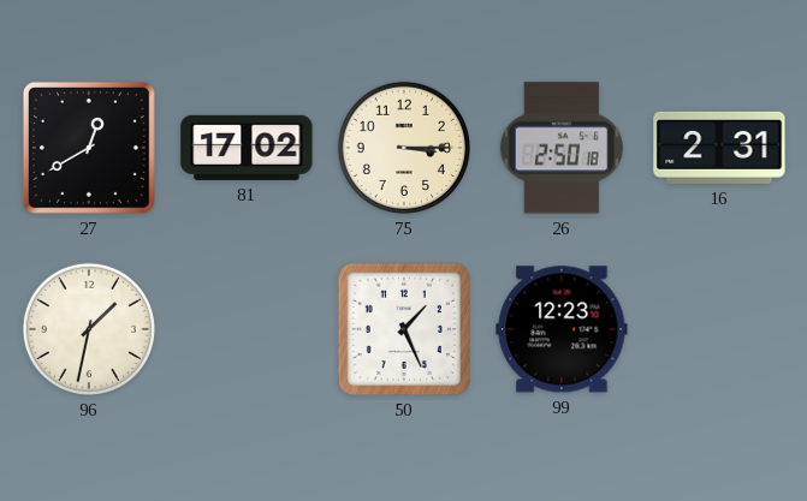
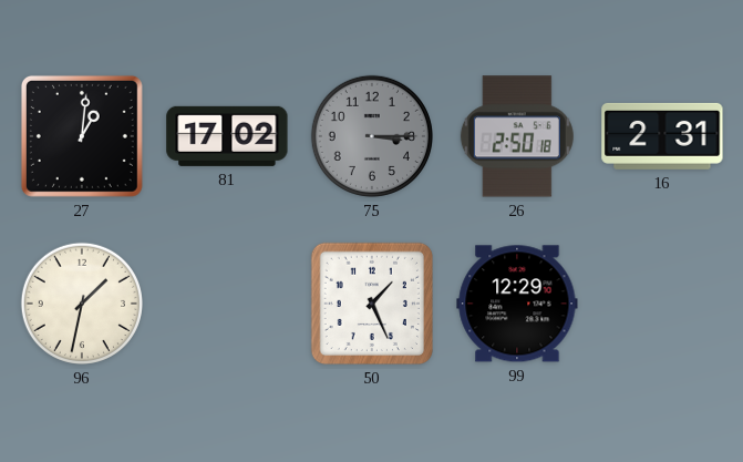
27: 12:40 -> 1:01 (82, 136)
75 dial: cream -> grey (372, 136)
99: 12:23 -> 12:29 (517, 304)
